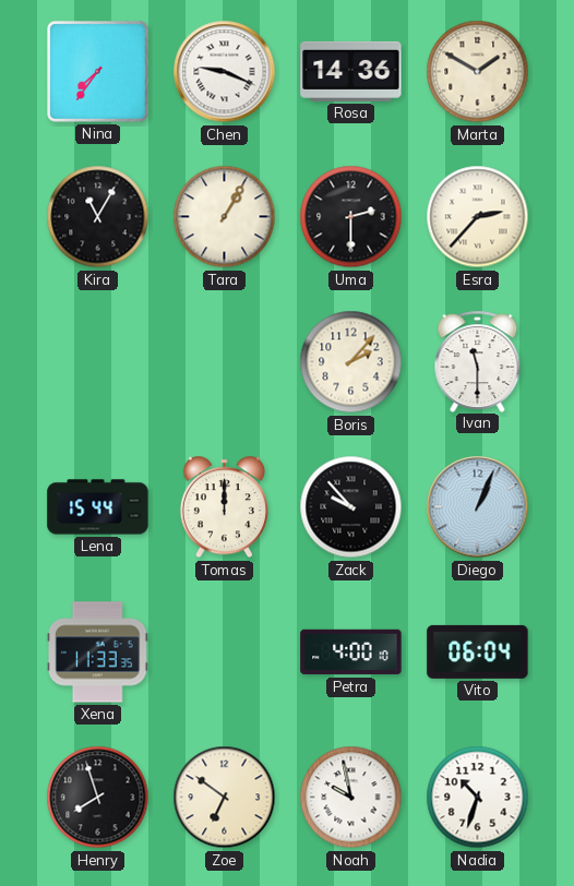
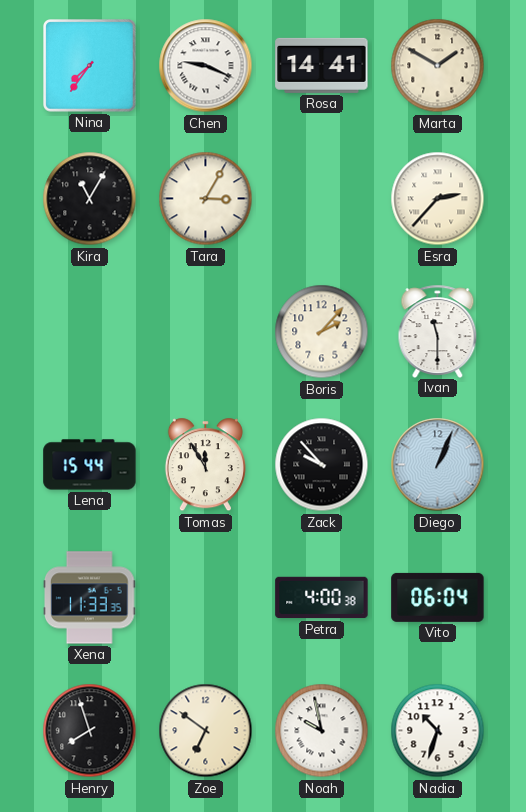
Rosa: 14:36 -> 14:41 (322, 65)
Tara: 1:05 -> 3:05 (206, 199)
Uma: 2:30 -> none (351, 217)
Tomas: 12:00 -> 11:55 (205, 465)
Petra: 4:00:10 -> 4:00:38 (322, 598)
